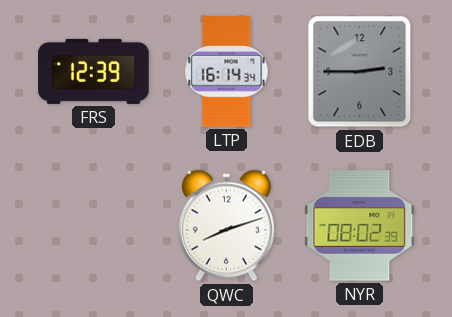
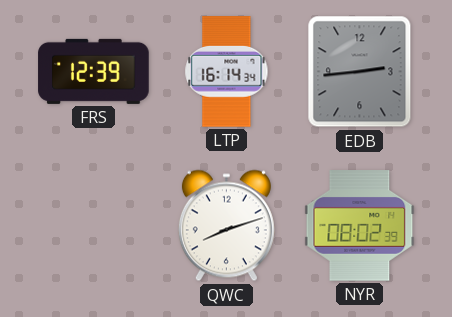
EDB: 2:45 -> 2:44 (360, 72)
